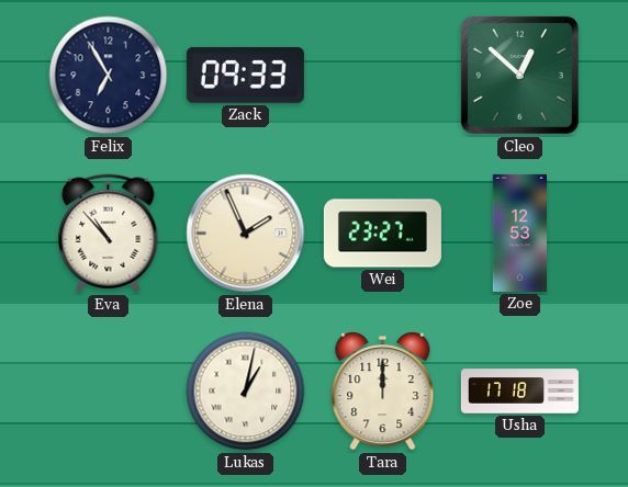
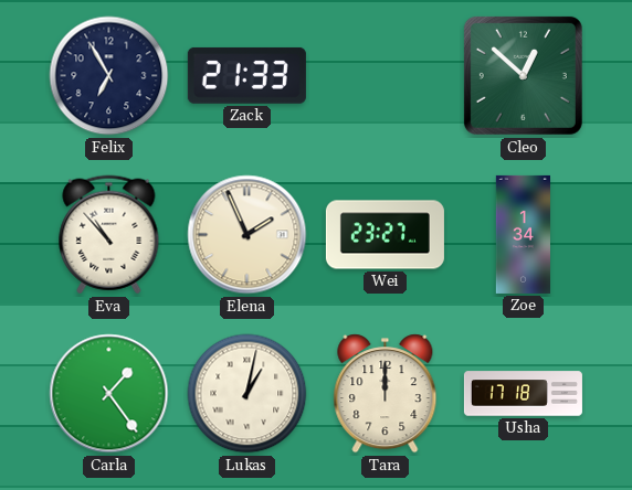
Zack: 09:33 -> 21:33 (246, 75)
Zoe: 12:53 -> 1:34 (523, 234)
Carla: none -> 1:24 (109, 394)
